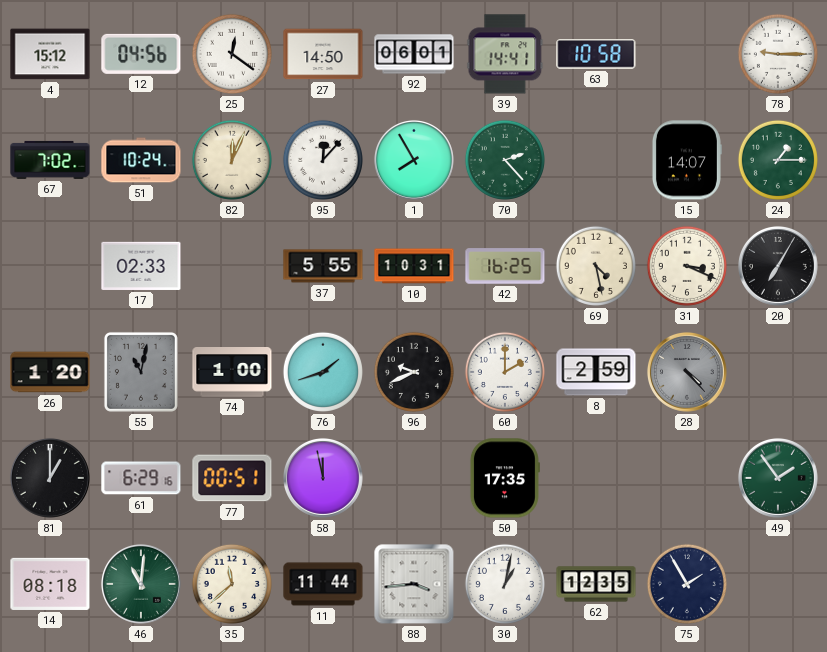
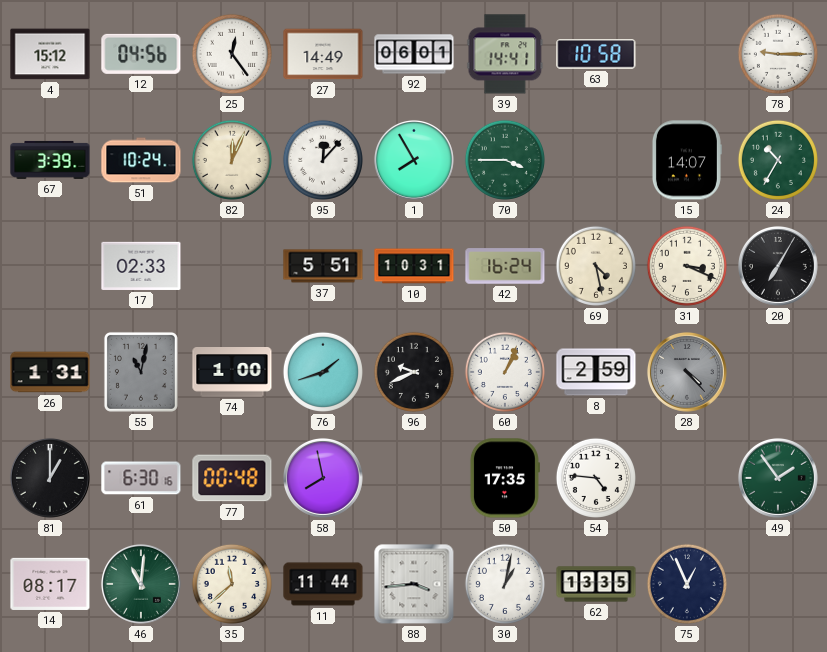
25: 12:21 -> 12:24 (232, 54)
27: 14:50 -> 14:49 (323, 54)
67: 7:02 -> 3:39 (50, 160)
70: 2:23 -> 3:45 (505, 160)
24: 1:15 -> 10:35 (778, 160)
37: 5:55 -> 5:51 (323, 266)
42: 16:25 -> 16:24 (505, 266)
26: 1:20 -> 1:31 (50, 372)
60: 2:00 -> 1:04 (505, 372)
61: 6:29 -> 6:30 (141, 478)
77: 00:51 -> 00:48 (232, 478)
58: 11:58 -> 7:58 (323, 478)
54: none -> 4:46 (596, 478)
14: 08:18 -> 08:17 (50, 584)
62: 12:35 -> 13:35 (596, 584)
75: 1:55 -> 12:56 (687, 584)
